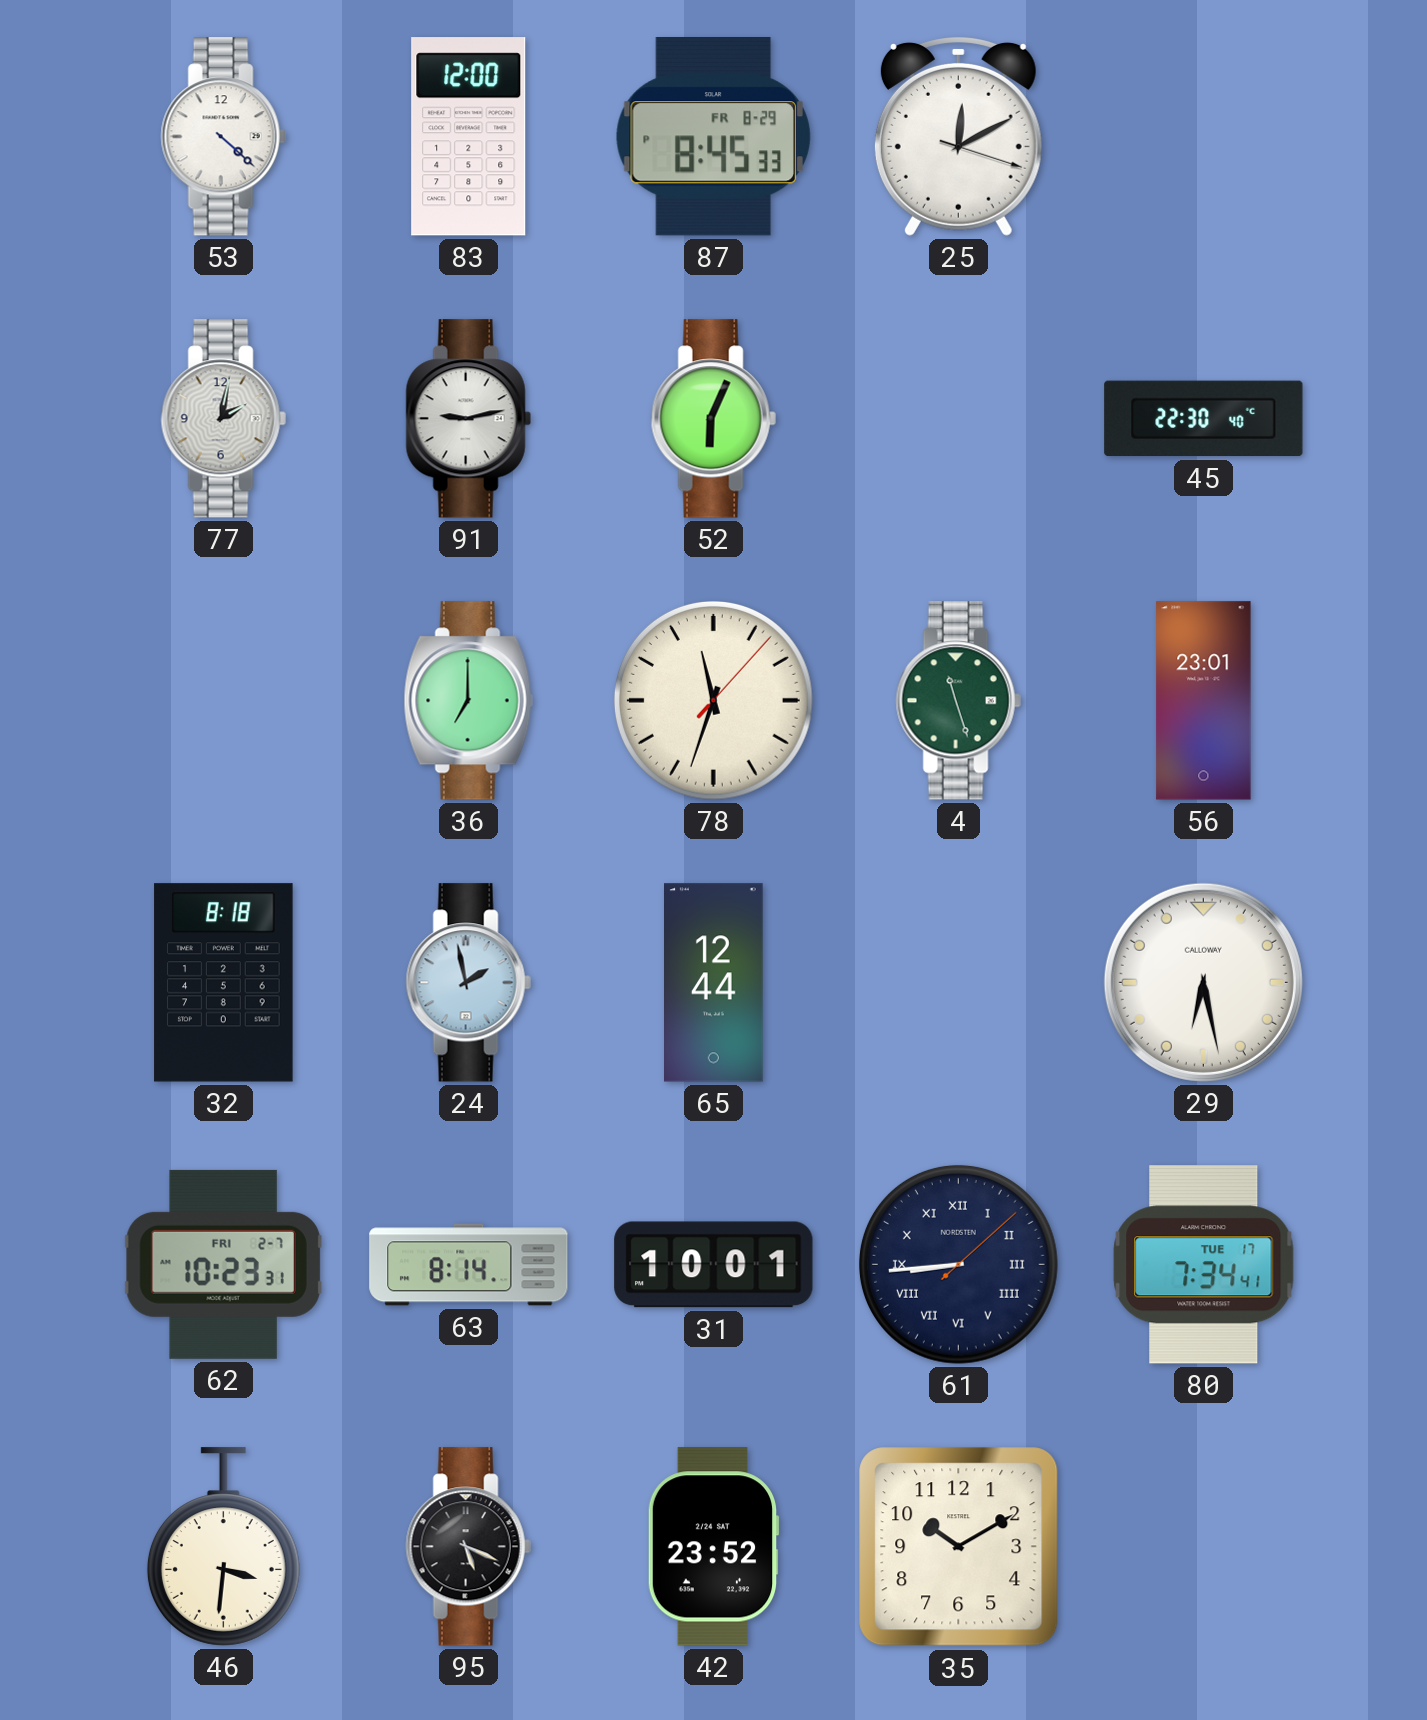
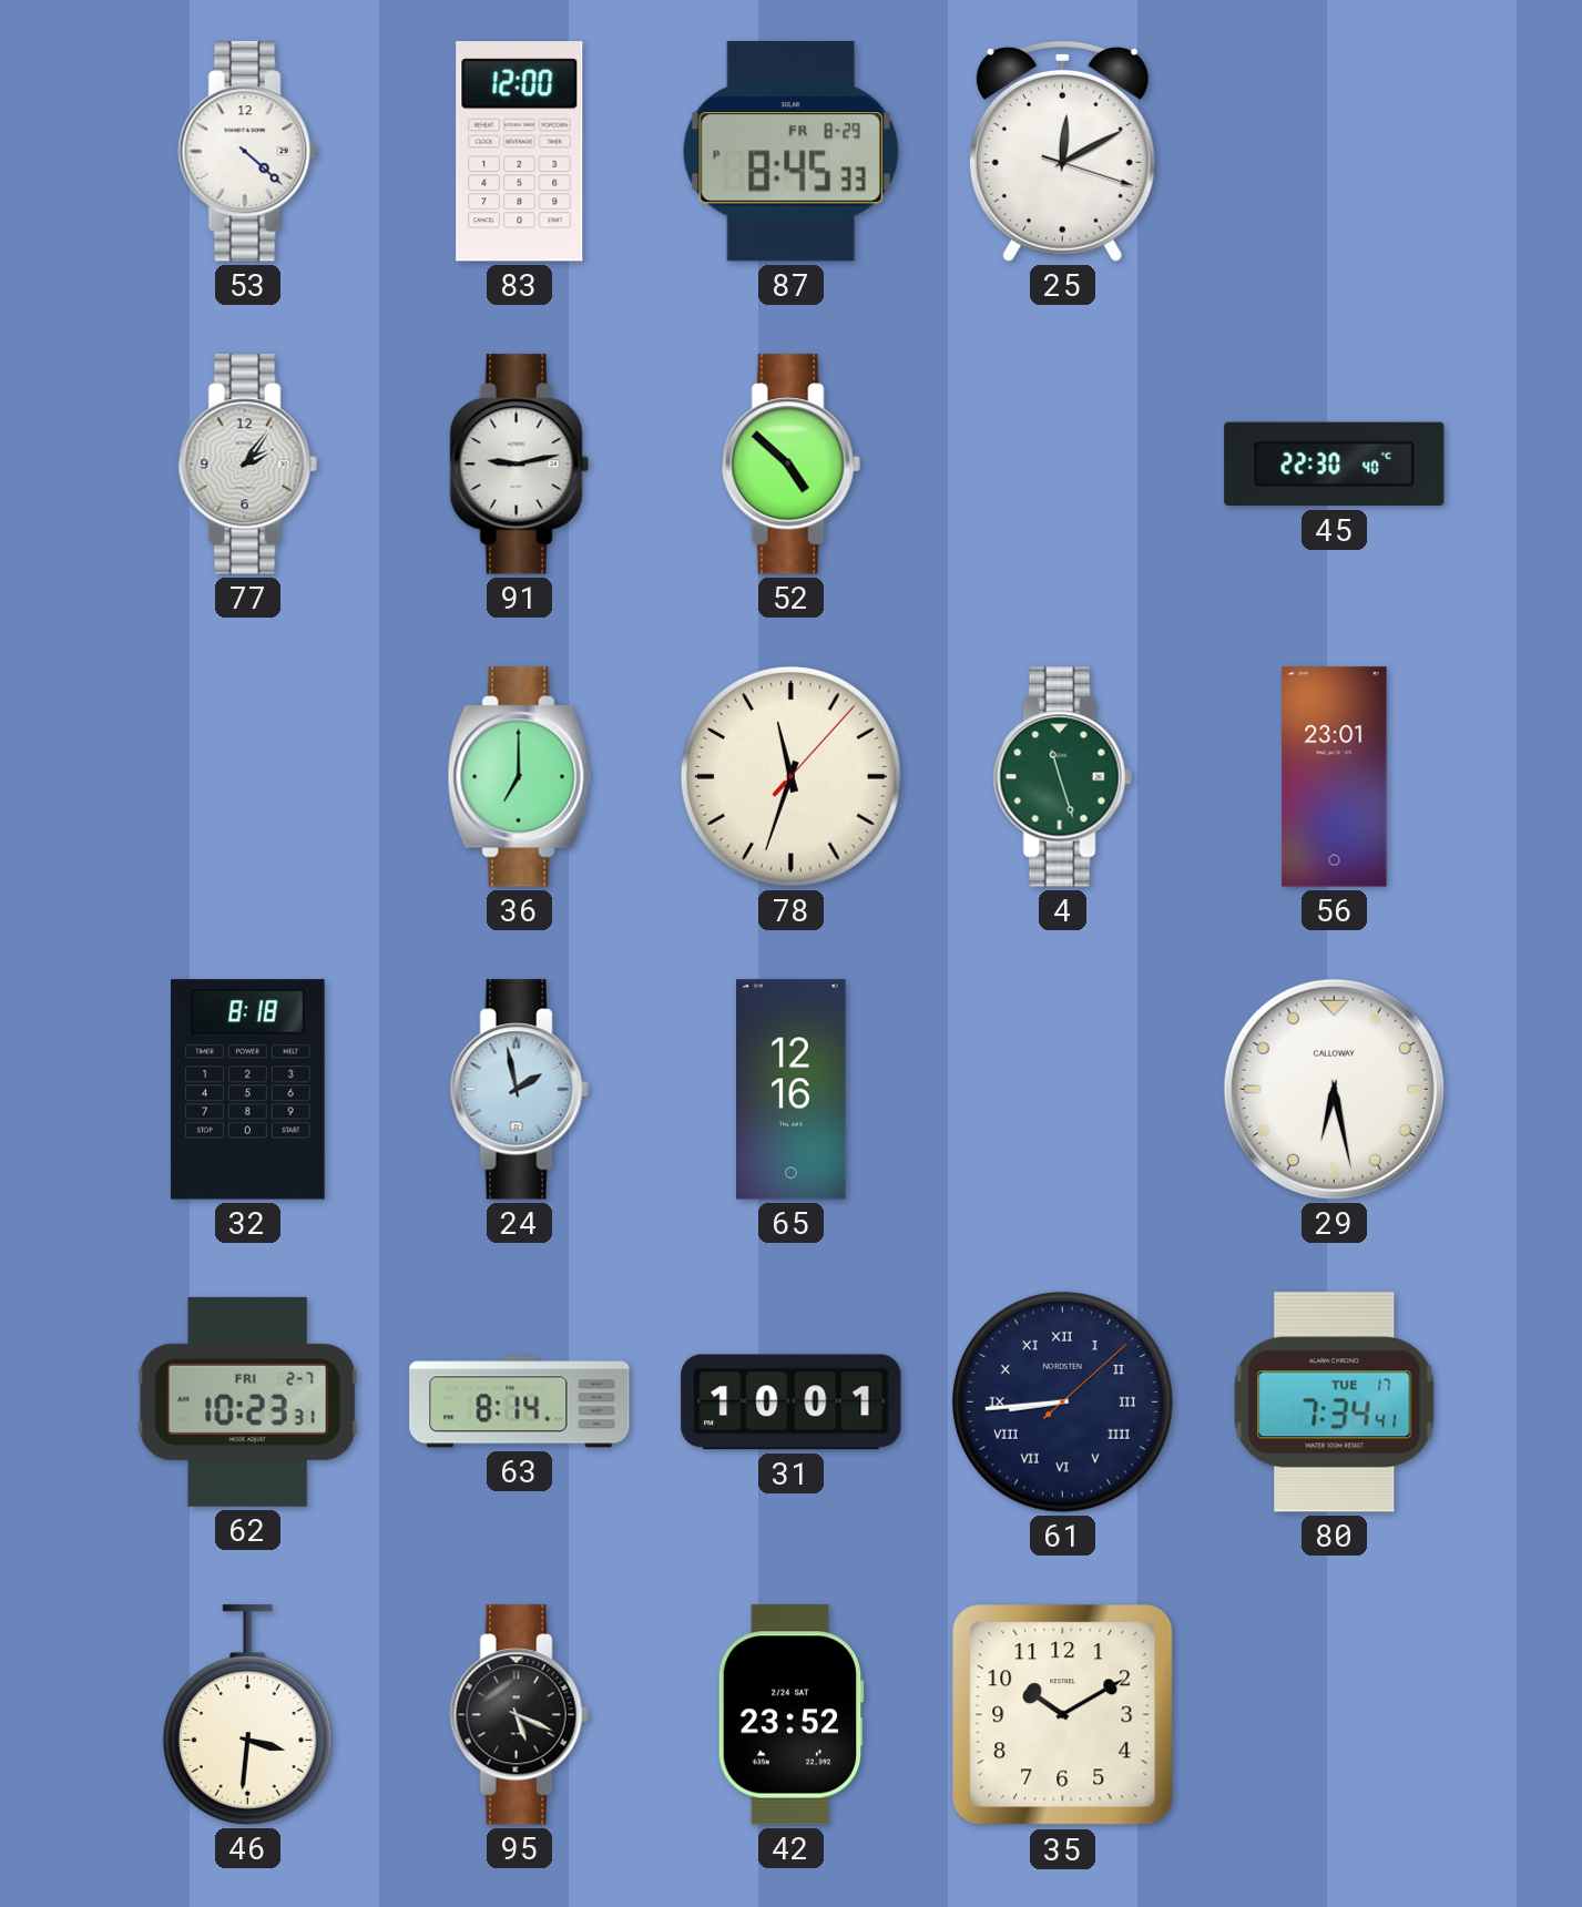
77: 2:02 -> 2:06 (247, 465)
52: 6:04 -> 4:52 (790, 465)
65: 12:44 -> 12:16 (792, 1090)
